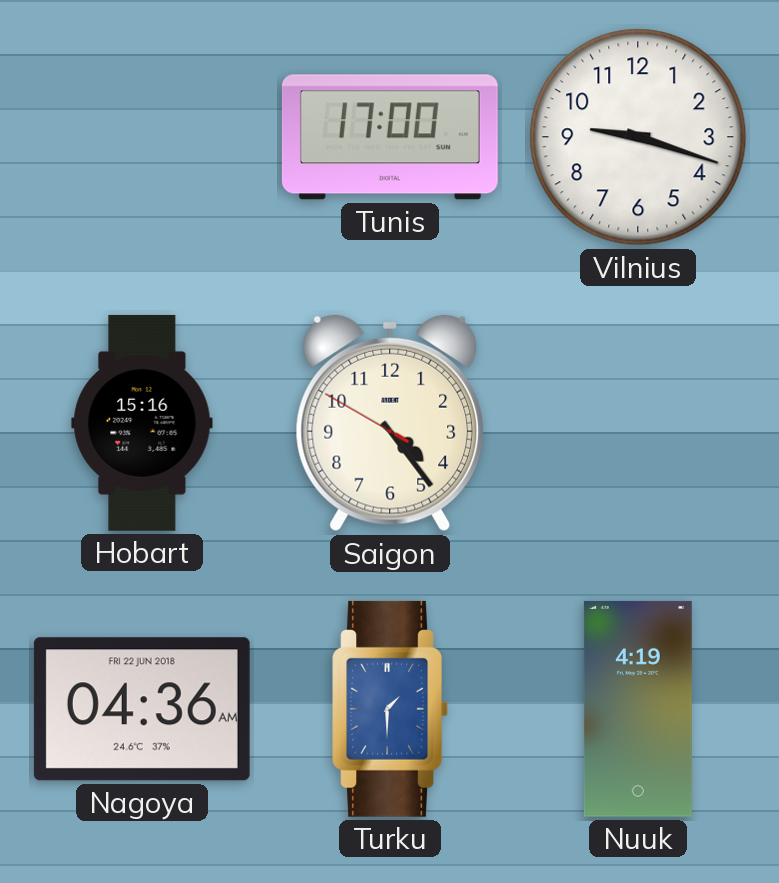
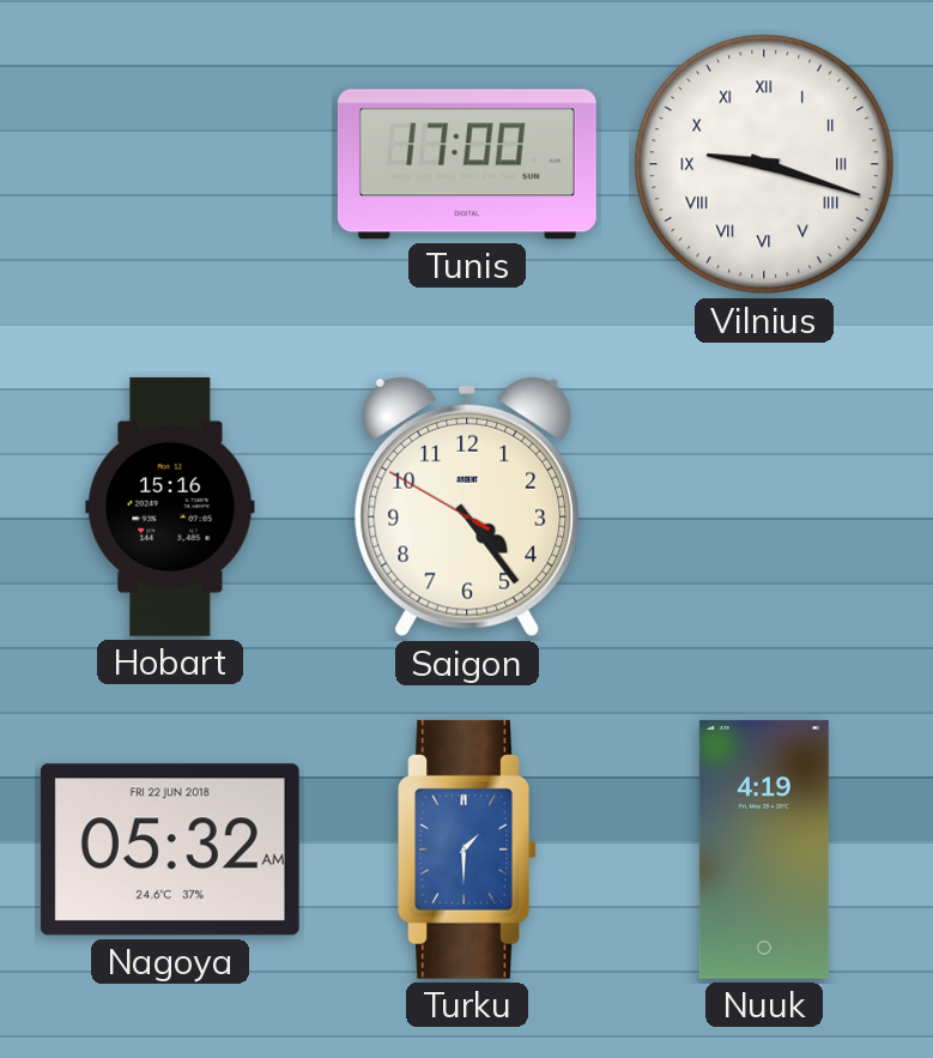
Vilnius numerals: Arabic -> Roman (764, 164)
Nagoya: 04:36 -> 05:32 (170, 850)
